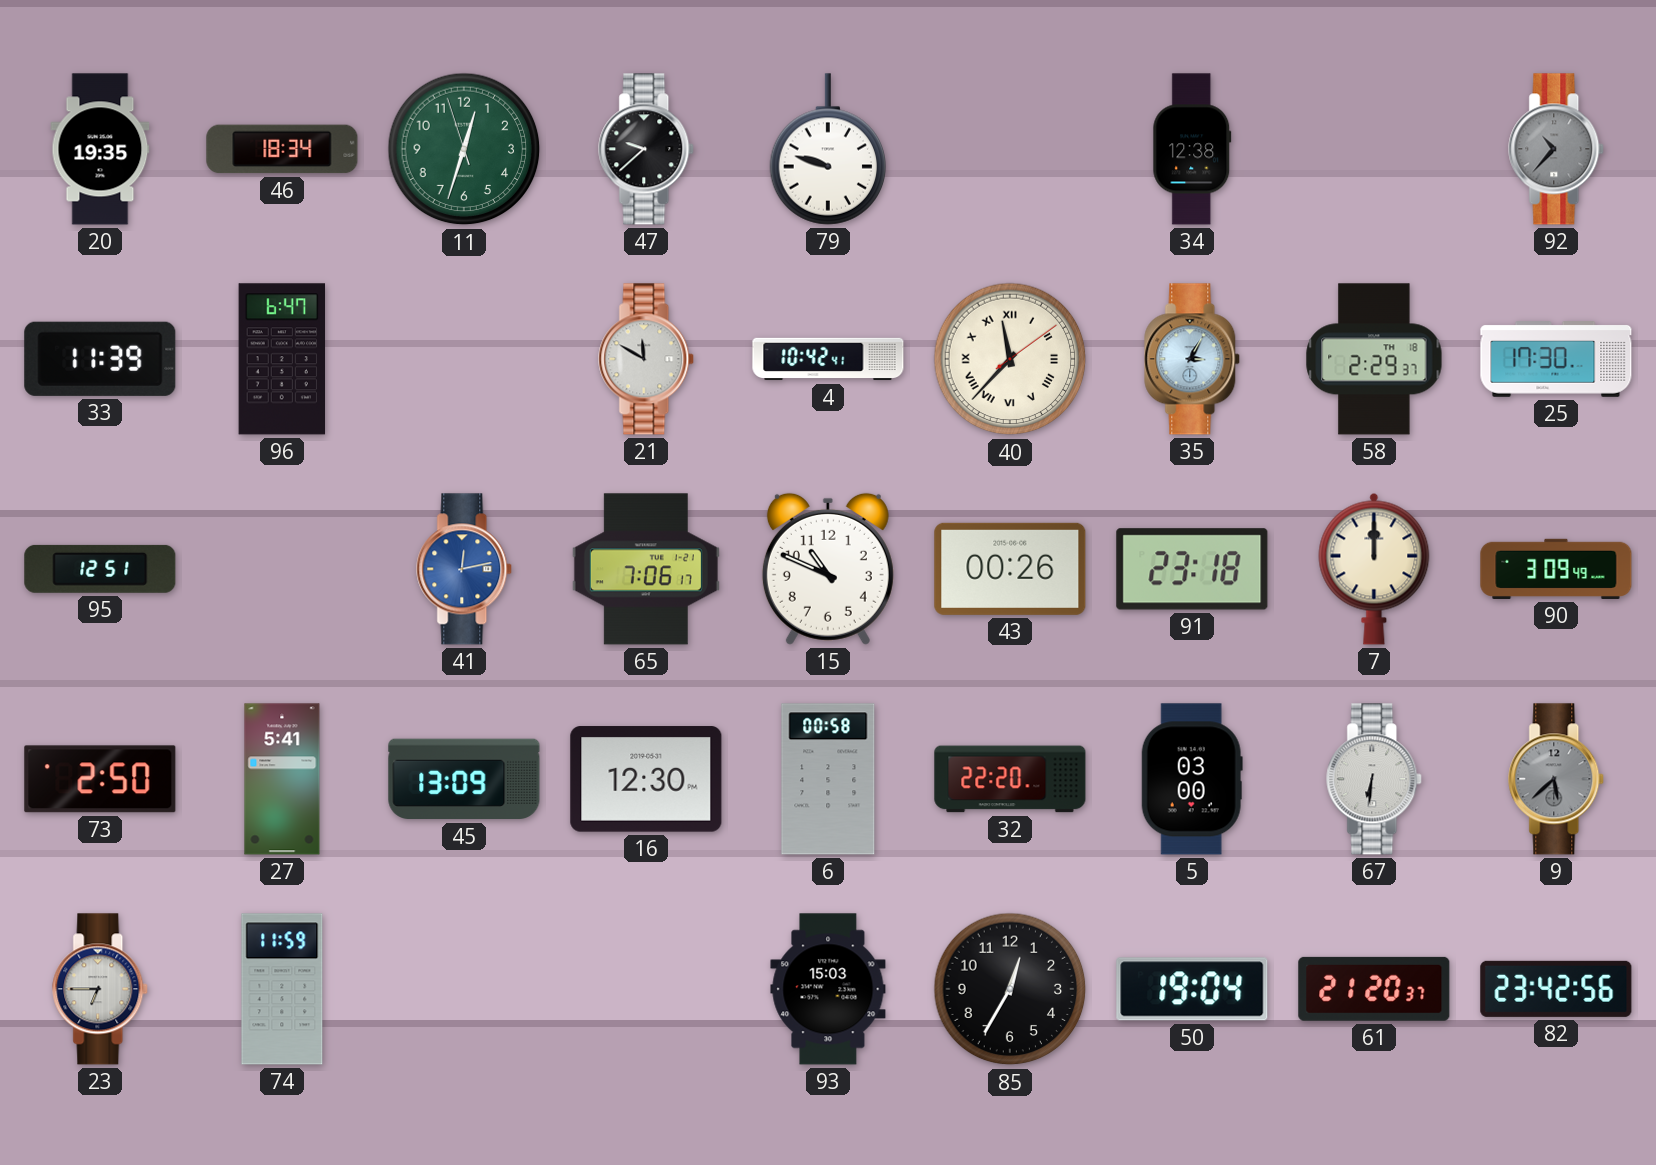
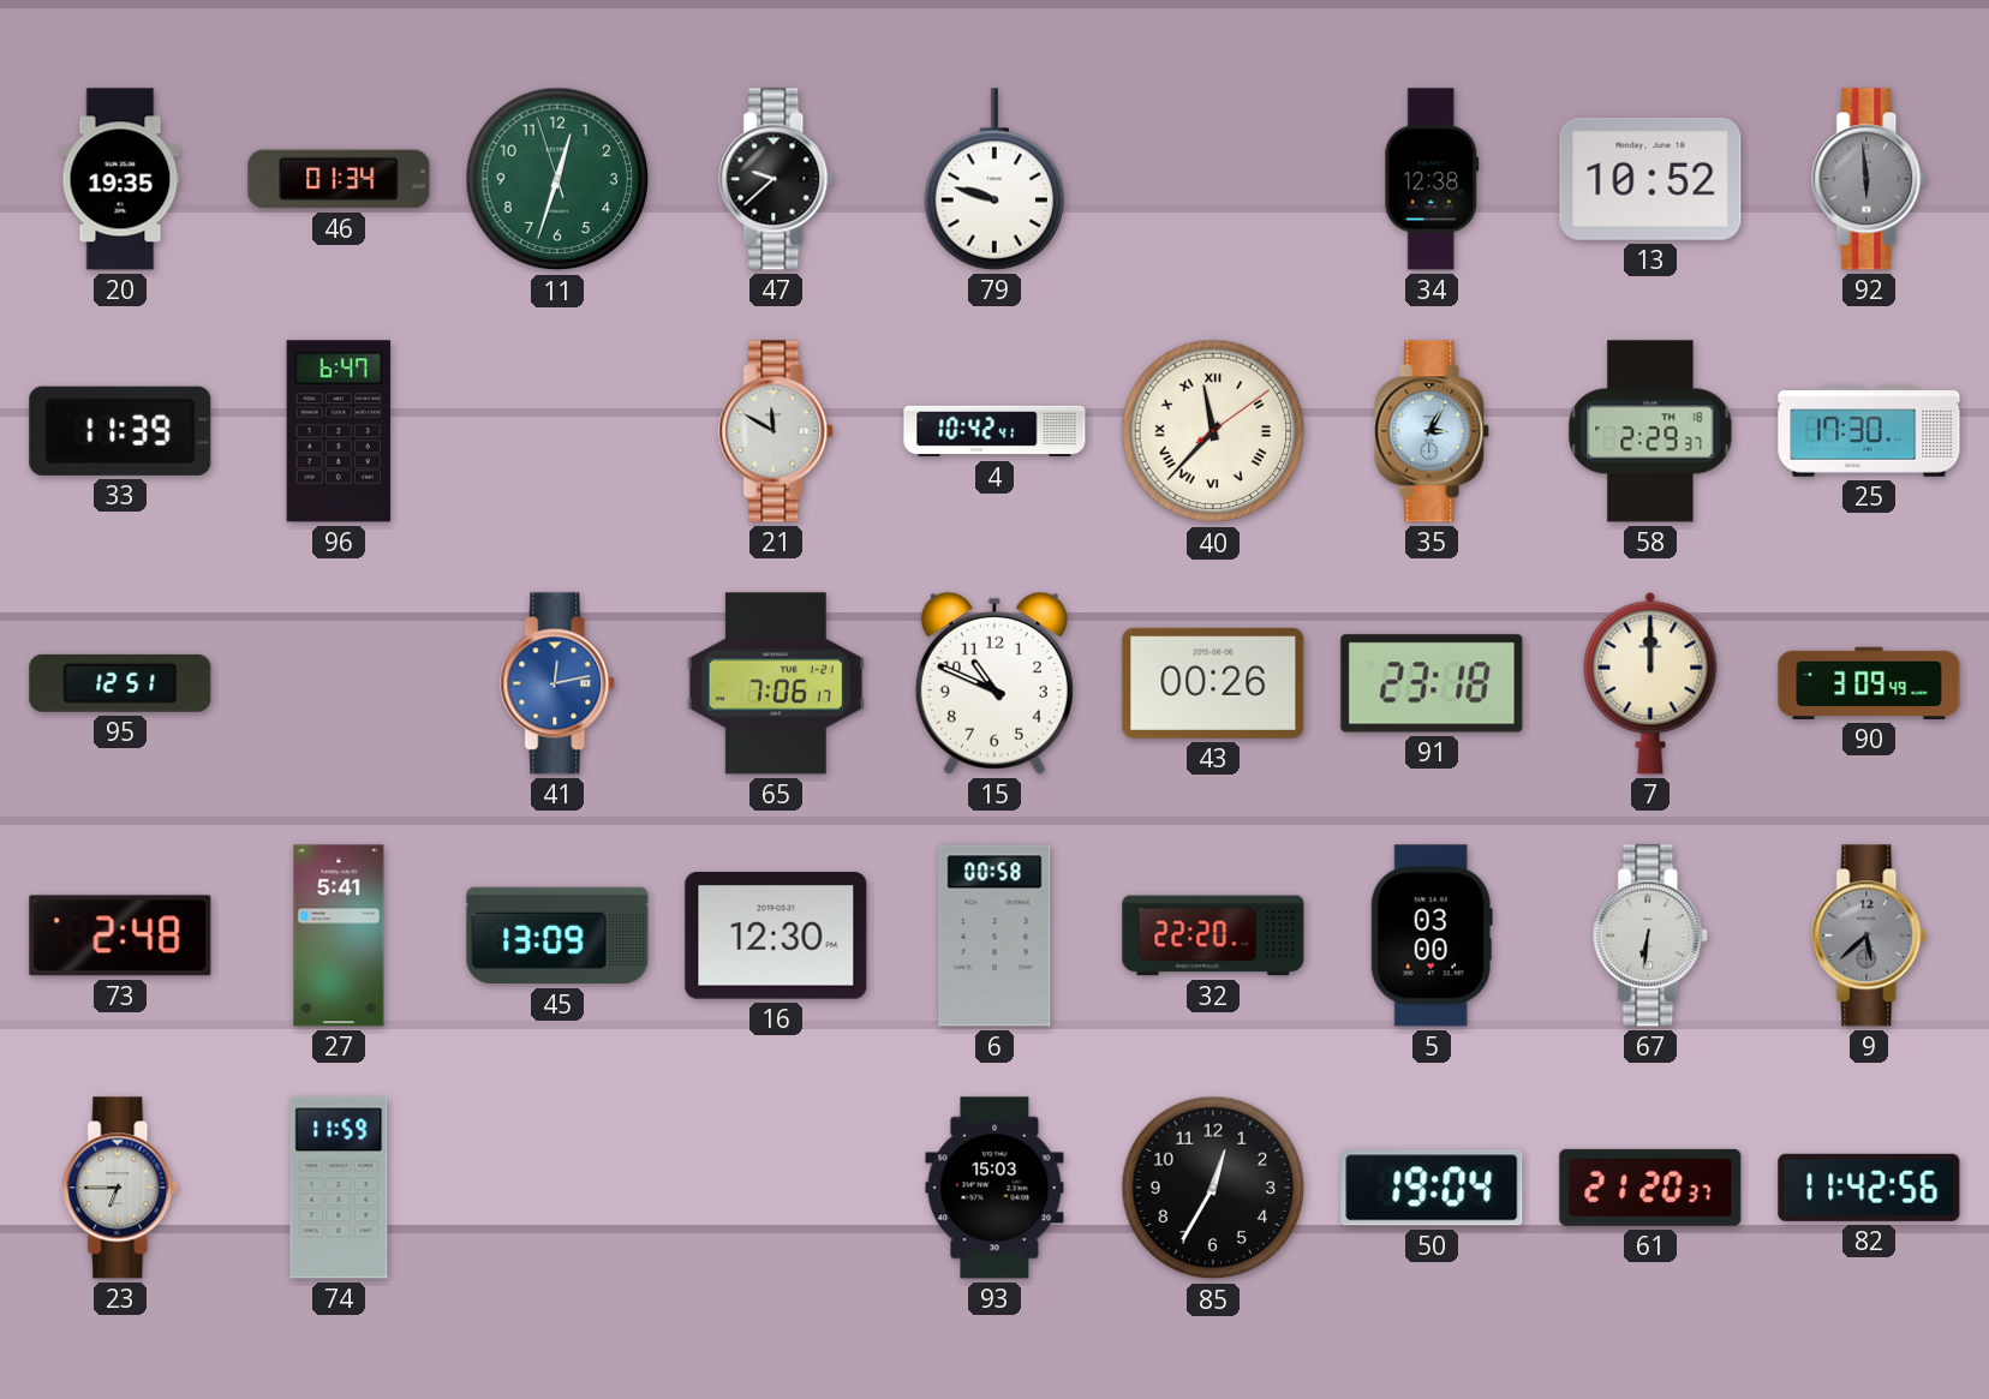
46: 18:34 -> 01:34 (339, 179)
13: none -> 10:52 (1650, 179)
92: 10:37 -> 5:59 (1870, 179)
73: 2:50 -> 2:48 (120, 935)
82: 23:42 -> 11:42 (1869, 1188)
